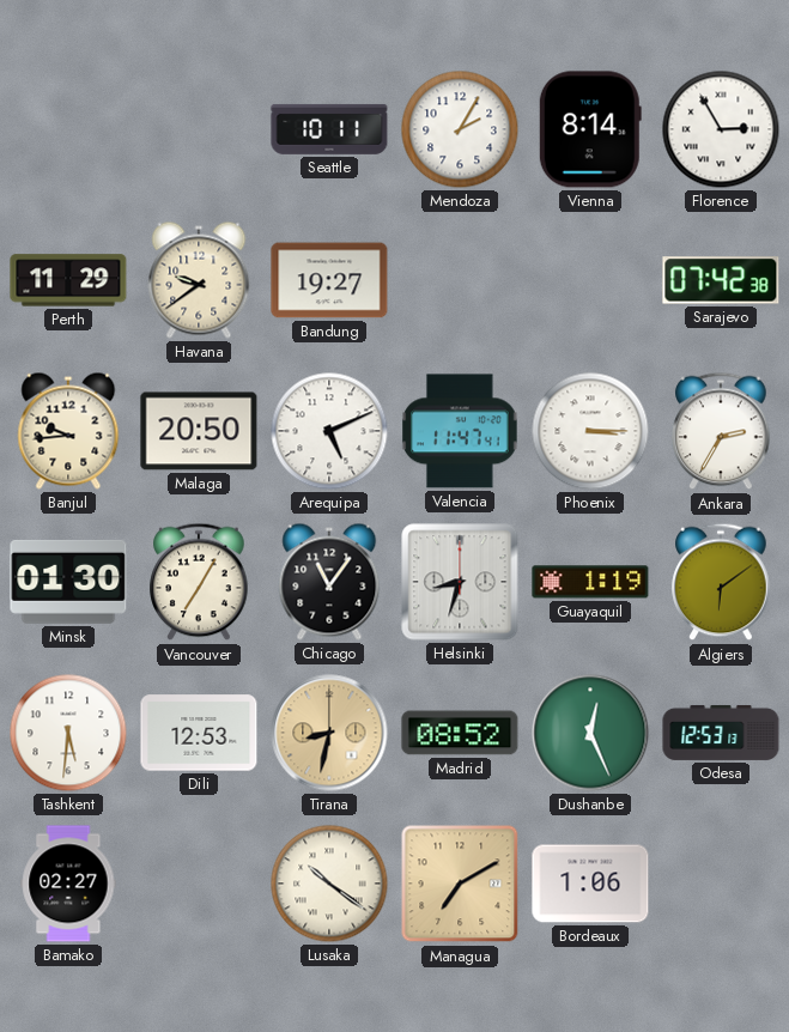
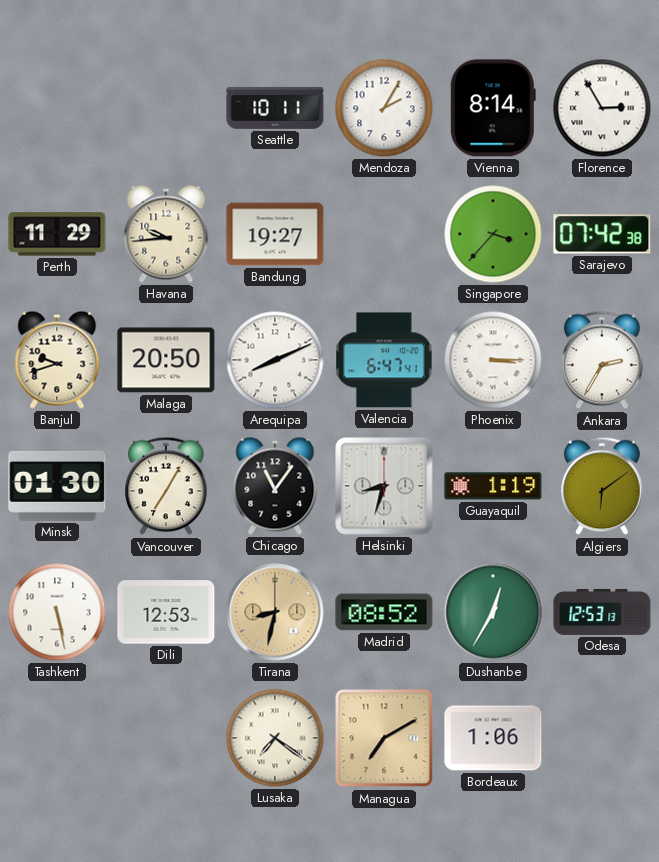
Havana: 9:39 -> 9:44 (166, 234)
Singapore: none -> 3:37 (493, 234)
Banjul: 9:44 -> 9:42 (57, 360)
Arequipa: 5:11 -> 8:11 (275, 360)
Valencia: 11:47 -> 6:47 (384, 360)
Tashkent: 5:31 -> 5:28 (57, 612)
Dushanbe: 12:26 -> 12:35 (493, 612)
Bamako: 02:27 -> none (68, 884)
Lusaka: 10:21 -> 7:21 (275, 738)
